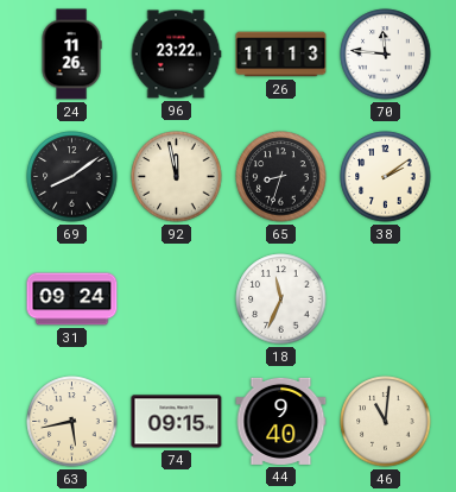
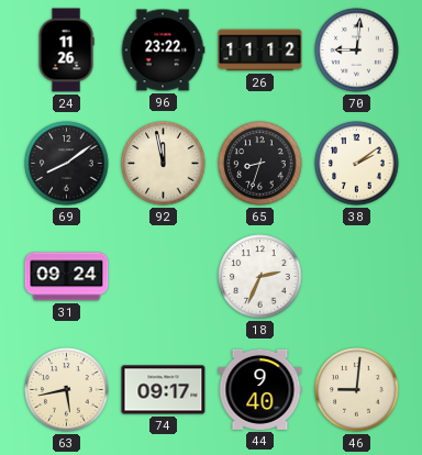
26: 11:13 -> 11:12 (260, 51)
70: 11:46 -> 9:01 (357, 51)
18: 11:34 -> 2:34 (260, 277)
74: 09:15 -> 09:17 (164, 390)
46: 11:01 -> 9:01 (357, 390)
